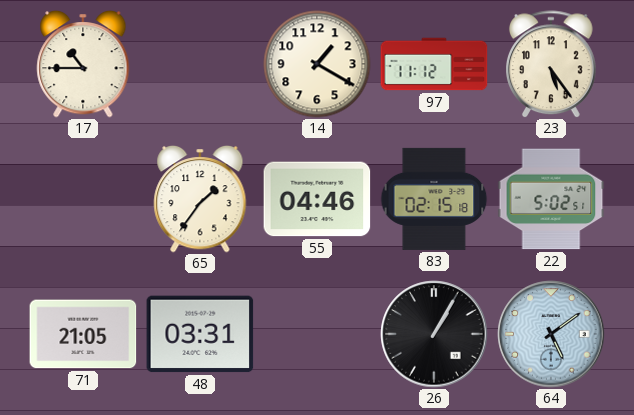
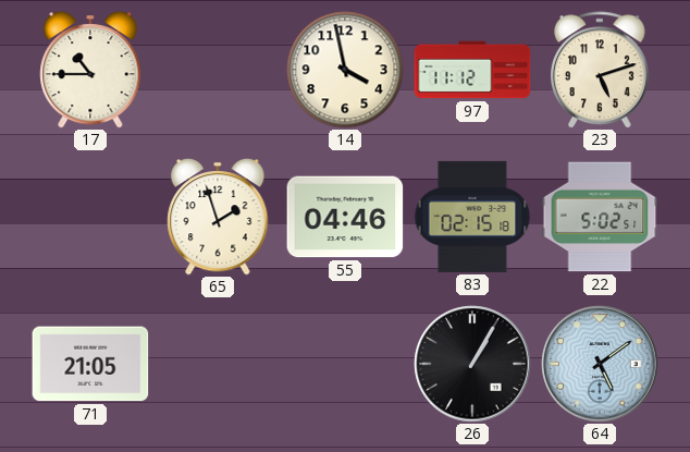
14: 1:20 -> 3:58 (345, 70)
23: 5:24 -> 5:12 (601, 70)
65: 1:36 -> 1:57 (218, 217)
48: 03:31 -> none (200, 334)
